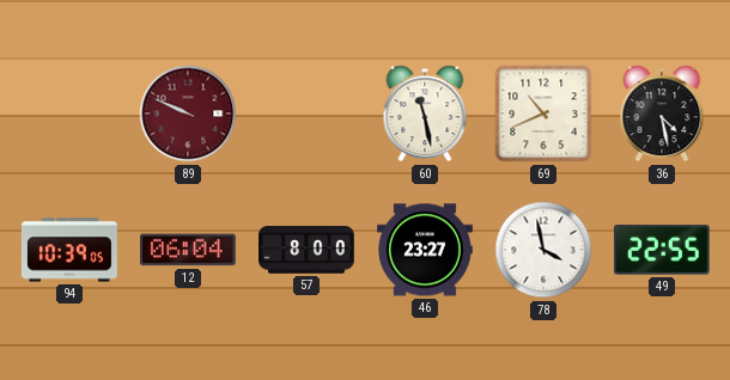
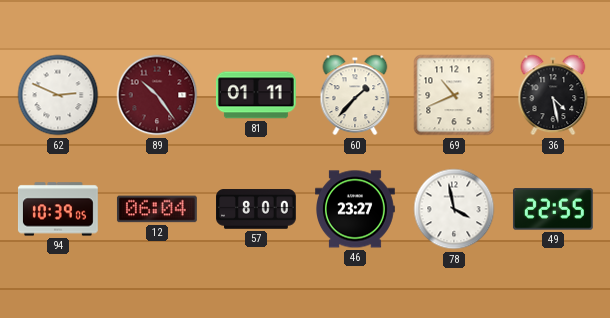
62: none -> 2:49 (58, 95)
89: 9:49 -> 10:24 (157, 95)
81: none -> 01:11 (256, 95)
60: 11:28 -> 1:37 (355, 95)
